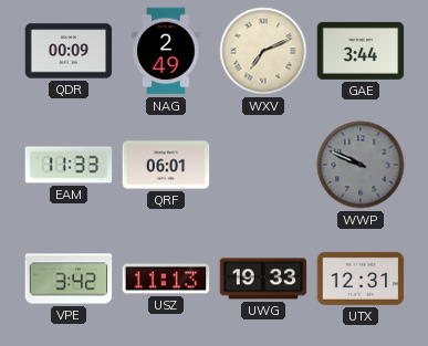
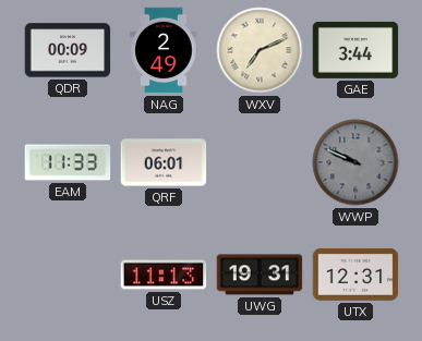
VPE: 3:42 -> none (69, 279)
UWG: 19:33 -> 19:31 (260, 275)
